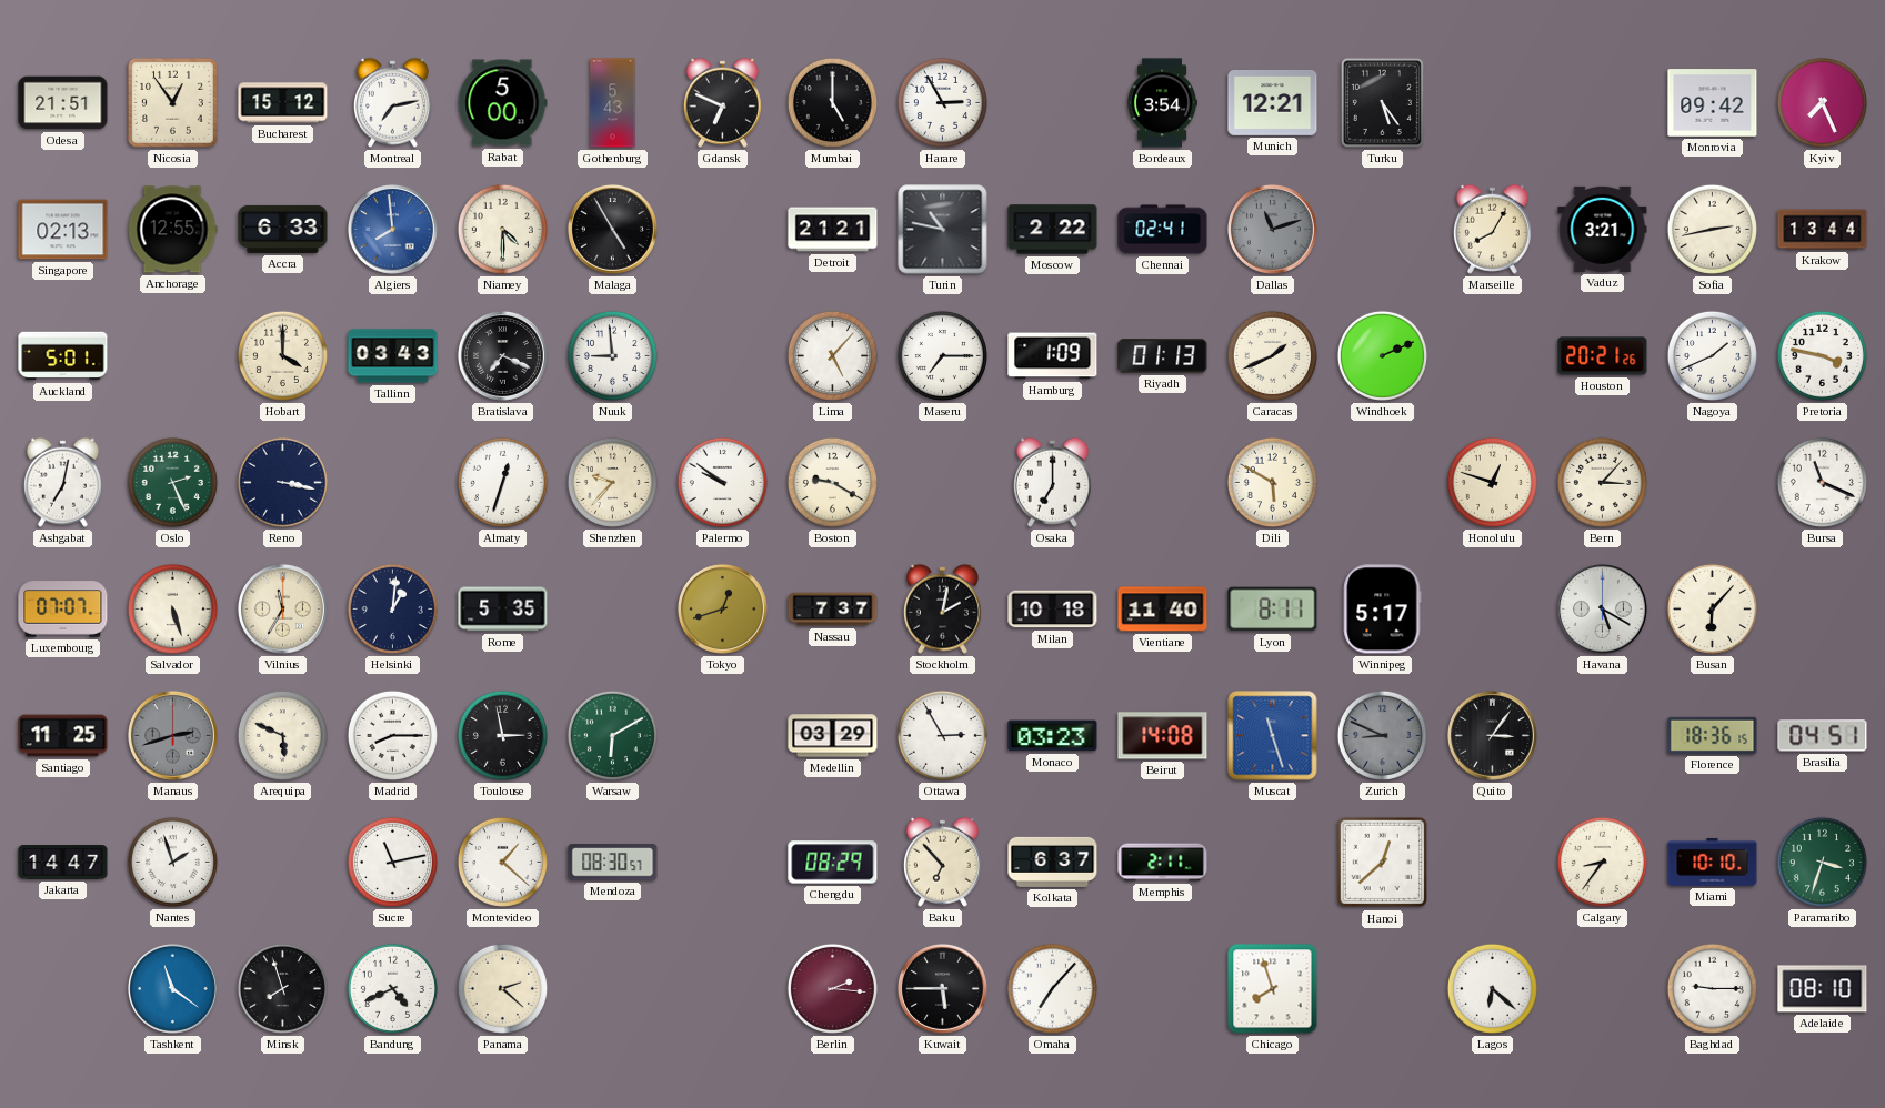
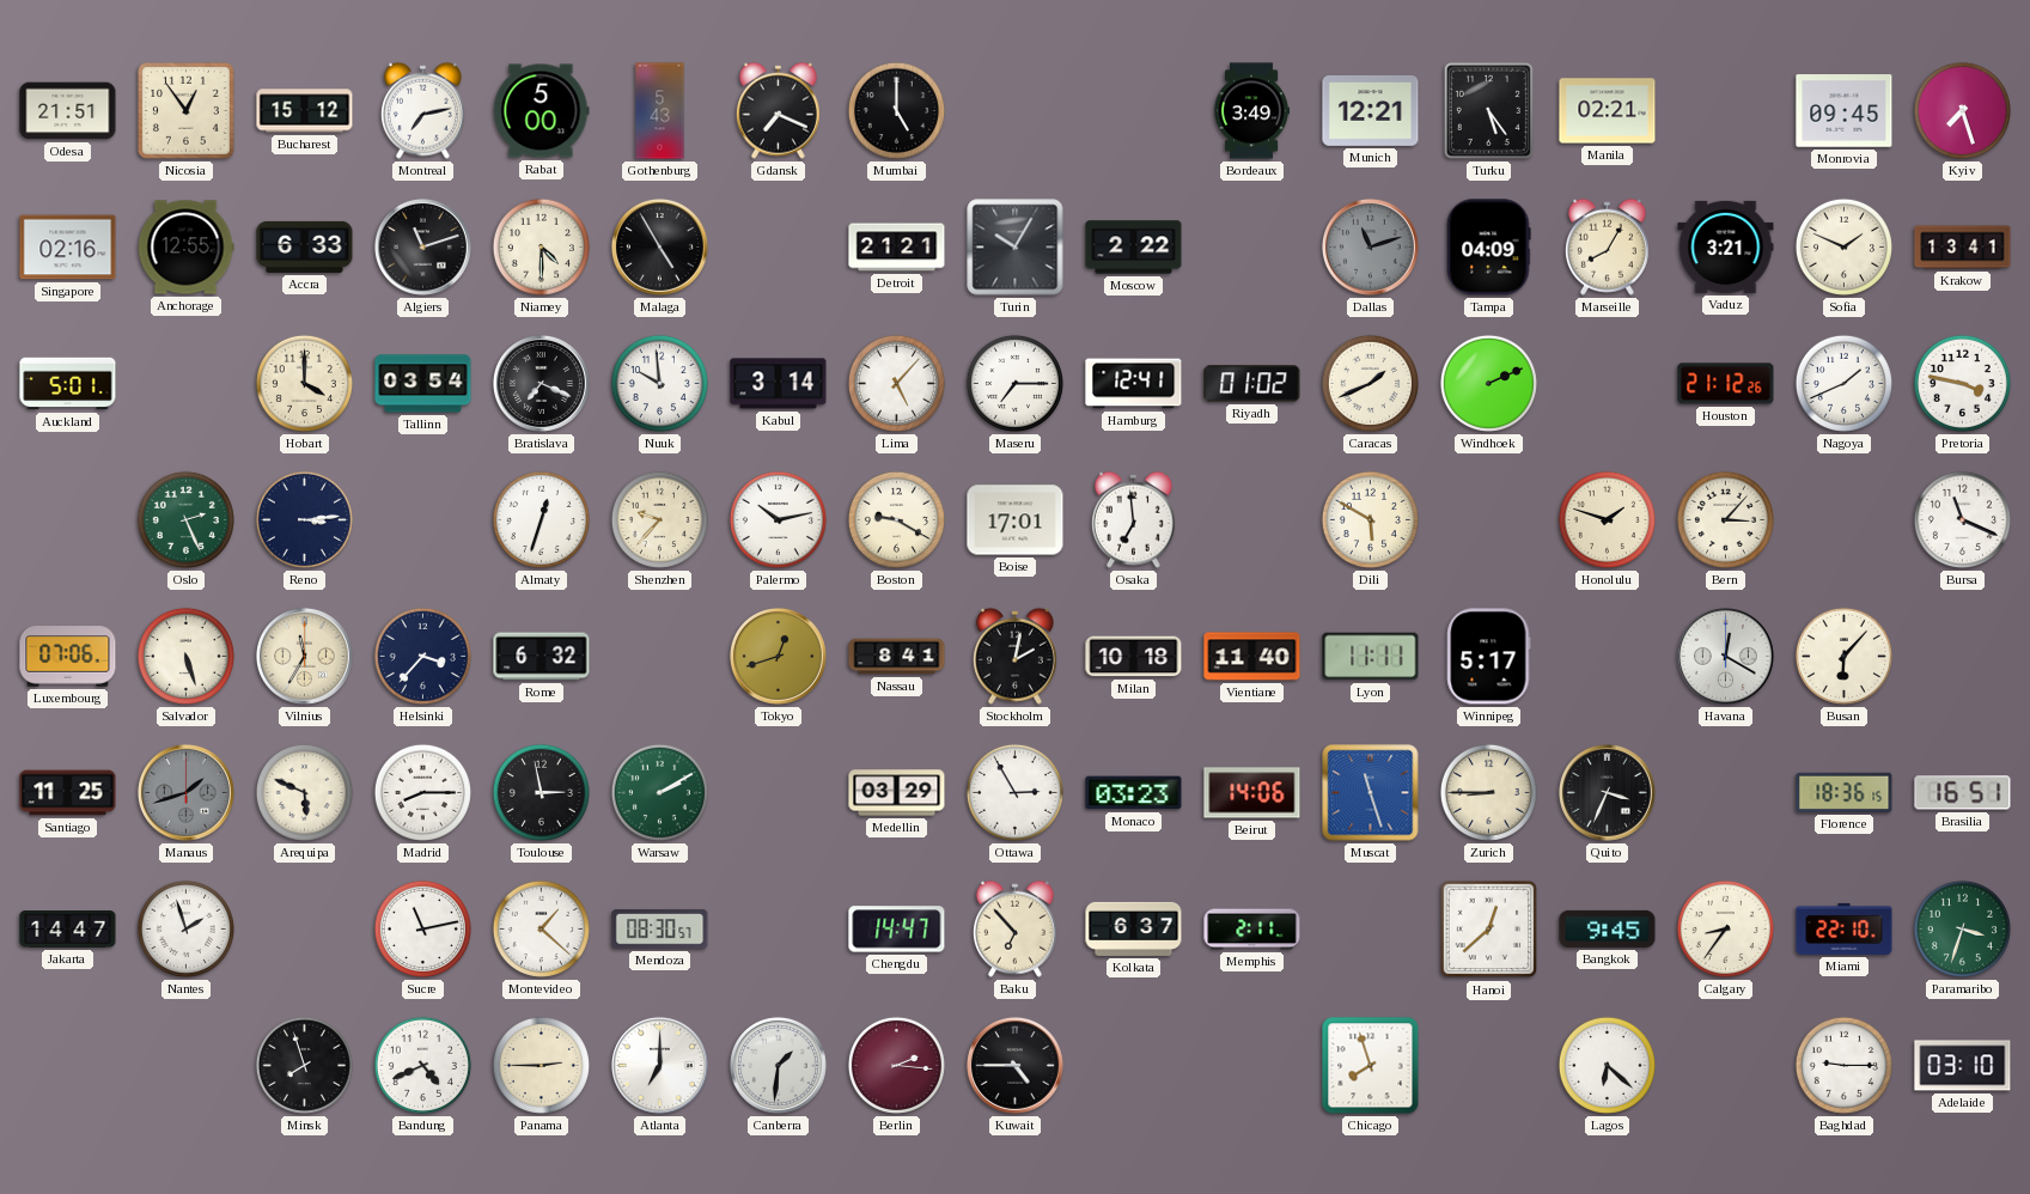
Gdansk: 6:49 -> 7:19 (778, 110)
Harare: 2:55 -> none (942, 102)
Bordeaux: 3:54 -> 3:49 (1251, 111)
Manila: none -> 02:21 (1608, 111)
Monrovia: 09:42 -> 09:45 (1845, 111)
Kyiv: 7:26 -> 7:27 (1962, 110)
Singapore: 02:13 -> 02:16 (68, 248)
Algiers: 7:59 -> 11:12 (422, 246)
Algiers dial: blue -> black (422, 246)
Turin: 10:47 -> 10:05 (1016, 248)
Chennai: 02:41 -> none (1163, 230)
Tampa: none -> 04:09 (1489, 248)
Sofia: 2:43 -> 1:49 (1843, 246)
Krakow: 13:44 -> 13:41 (1963, 248)
Tallinn: 03:43 -> 03:54 (423, 384)
Nuuk: 8:59 -> 9:59 (659, 383)
Kabul: none -> 3:14 (779, 384)
Hamburg: 1:09 -> 12:41 (1134, 384)
Riyadh: 01:13 -> 01:02 (1252, 384)
Houston: 20:21 -> 21:12 (1726, 384)
Ashgabat: 7:02 -> none (62, 482)
Reno: 3:17 -> 3:14 (304, 519)
Palermo: 9:51 -> 10:13 (778, 519)
Boise: none -> 17:01 (1016, 520)
Osaka: 7:00 -> 6:59 (1133, 519)
Honolulu: 12:48 -> 1:48 (1607, 519)
Luxembourg: 07:07 -> 07:06 (68, 657)
Helsinki: 1:01 -> 3:37 (422, 656)
Rome: 5:35 -> 6:32 (542, 657)
Nassau: 7:37 -> 8:41 (897, 657)
Lyon: 8:11 -> 11:11 (1371, 657)
Havana: 5:20 -> 12:20 (1725, 656)
Manaus: 2:42 -> 1:42 (185, 792)
Warsaw: 6:10 -> 2:10 (659, 792)
Beirut: 14:08 -> 14:06 (1252, 793)
Zurich: 8:49 -> 8:45 (1488, 792)
Zurich dial: grey -> cream (1488, 792)
Quito: 3:06 -> 3:34 (1607, 792)
Brasilia: 04:51 -> 16:51 (1963, 793)
Chengdu: 08:29 -> 14:47 (897, 930)
Bangkok: none -> 9:45 (1608, 928)
Miami: 10:10 -> 22:10 (1845, 928)
Tashkent: 11:21 -> none (172, 988)
Panama: 2:22 -> 2:45 (541, 1065)
Atlanta: none -> 7:00 (659, 1065)
Canberra: none -> 1:31 (778, 1065)
Kuwait: 5:45 -> 4:45 (1014, 1065)
Omaha: 7:07 -> none (1052, 988)
Adelaide: 08:10 -> 03:10 (1963, 1066)
